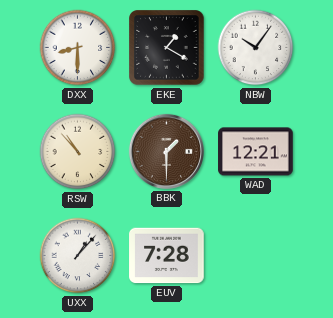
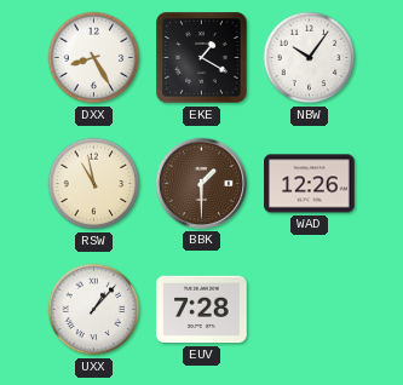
DXX: 8:30 -> 8:25 (94, 58)
RSW: 10:53 -> 10:58 (94, 184)
WAD: 12:21 -> 12:26 (310, 184)
